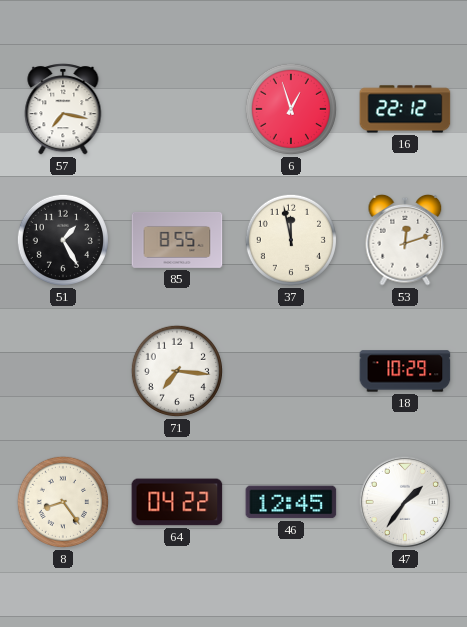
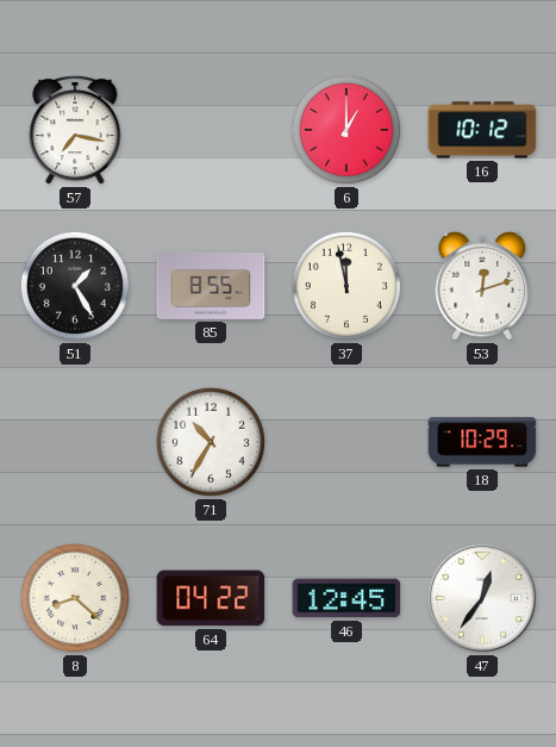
6: 12:57 -> 1:00 (346, 130)
16: 22:12 -> 10:12 (482, 130)
71: 7:16 -> 10:35 (211, 442)
8: 8:24 -> 8:22 (75, 598)
47: 1:36 -> 12:36 (482, 598)
